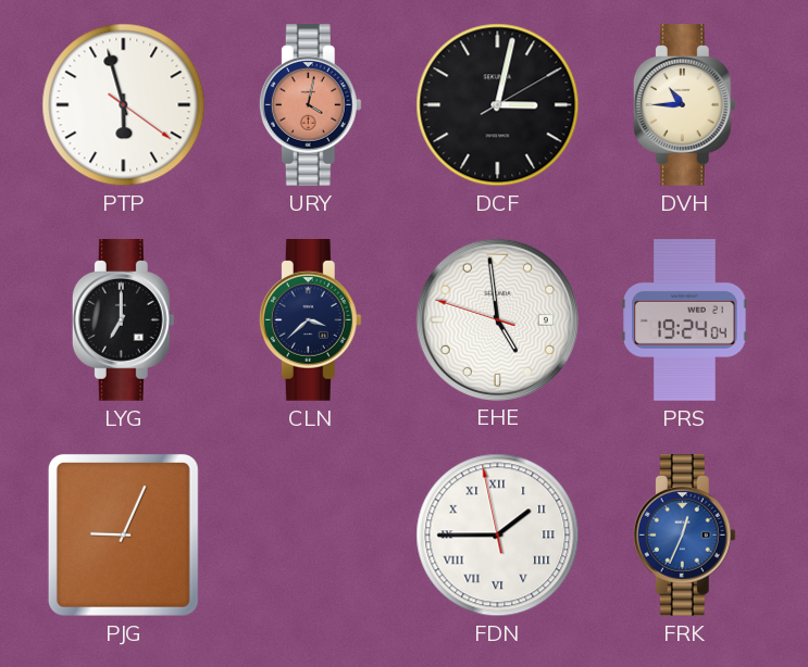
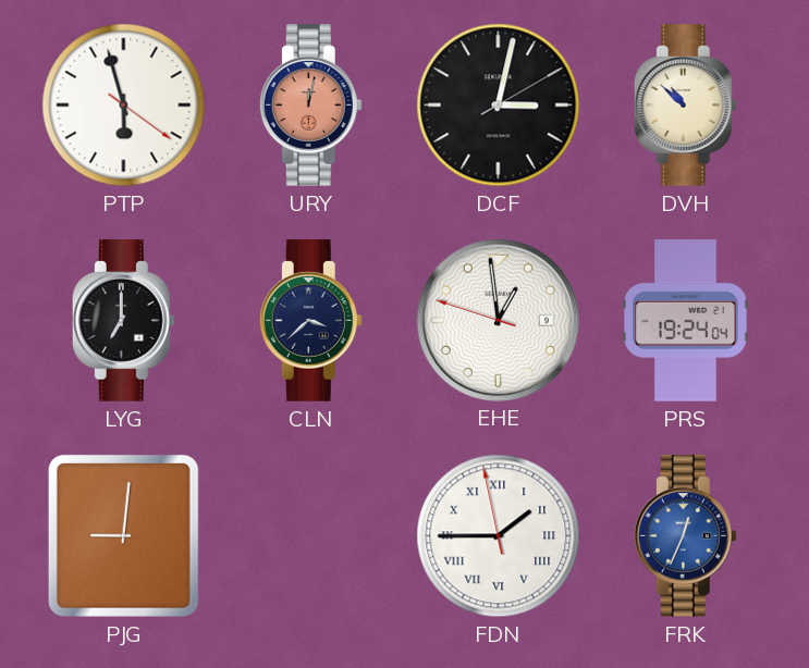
URY: 4:02 -> 12:02 (310, 106)
DVH: 10:45 -> 10:52 (685, 106)
EHE: 4:58 -> 12:58 (498, 320)
PJG: 9:04 -> 9:01 (123, 535)
